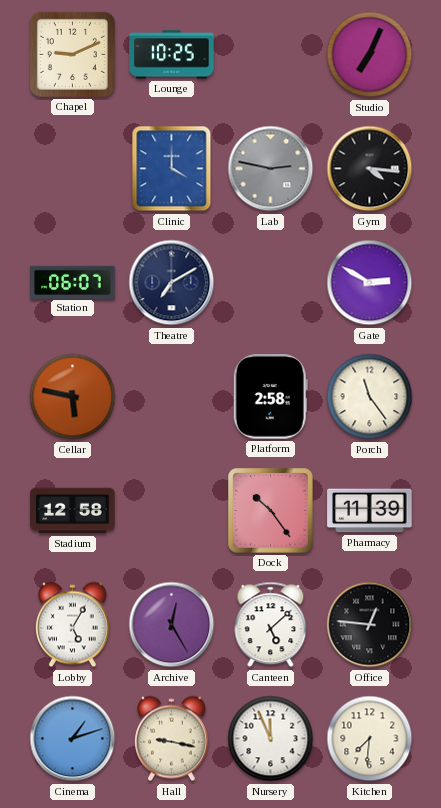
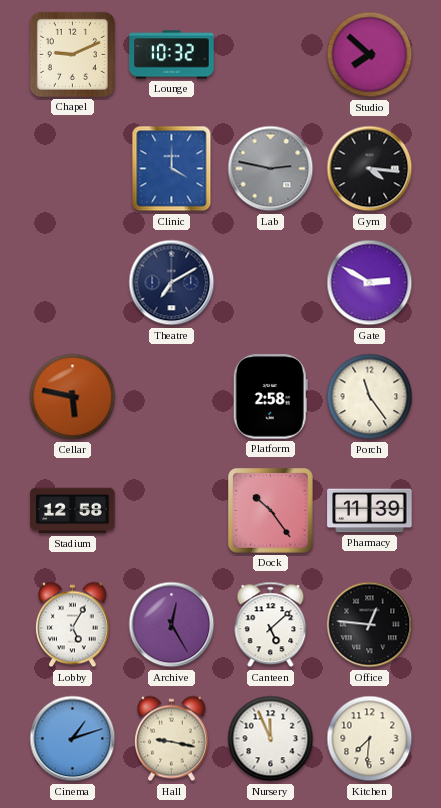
Lounge: 10:25 -> 10:32 (172, 55)
Studio: 7:04 -> 7:52 (370, 55)
Station: 06:07 -> none (73, 282)
